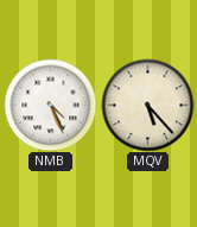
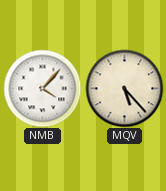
NMB: 4:26 -> 4:07 (42, 88)
